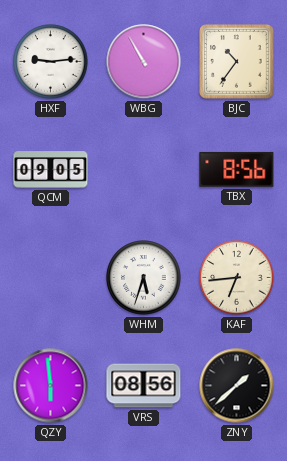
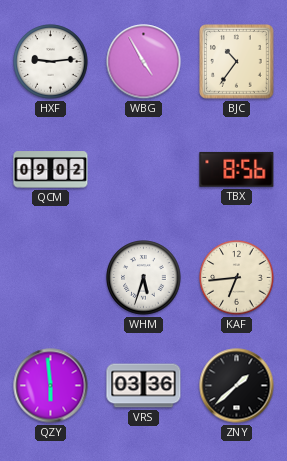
WBG: 10:55 -> 4:55 (144, 62)
QCM: 09:05 -> 09:02 (51, 170)
VRS: 08:56 -> 03:36 (144, 386)
